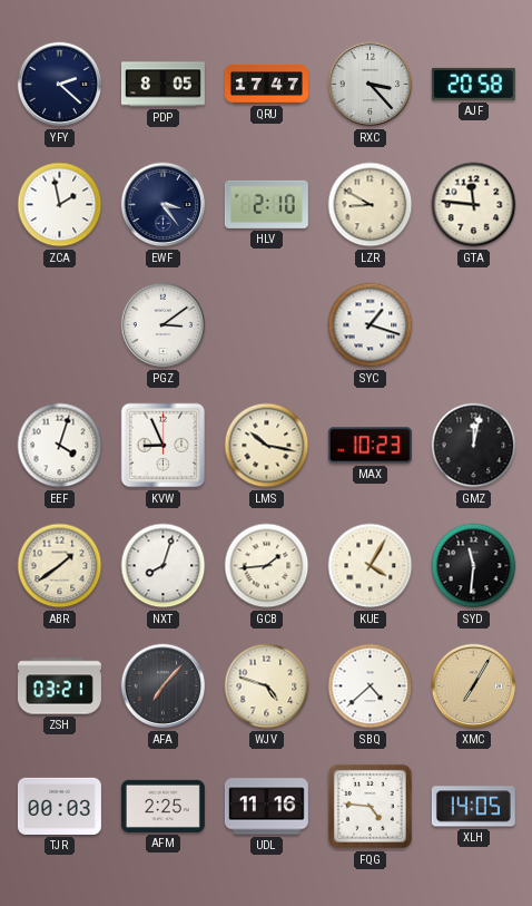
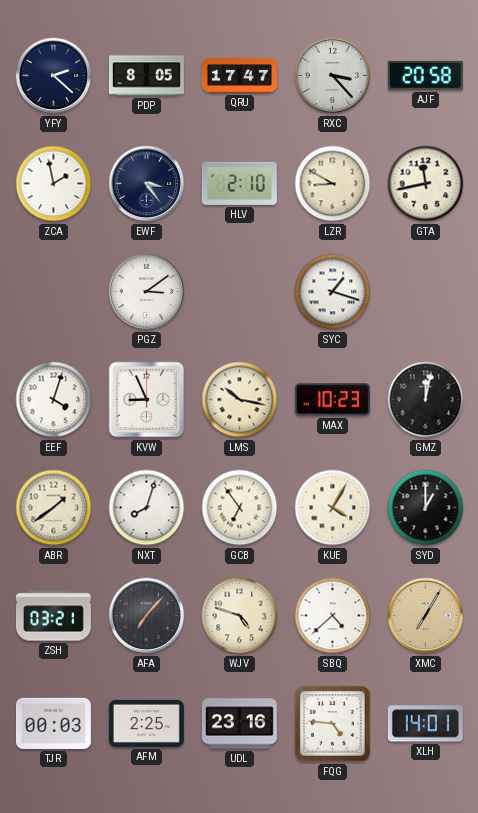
GTA: 11:46 -> 11:43 (426, 184)
GCB: 1:44 -> 6:54 (240, 508)
SYD: 11:31 -> 1:00 (426, 508)
UDL: 11:16 -> 23:16 (239, 724)
XLH: 14:05 -> 14:01 (425, 724)
